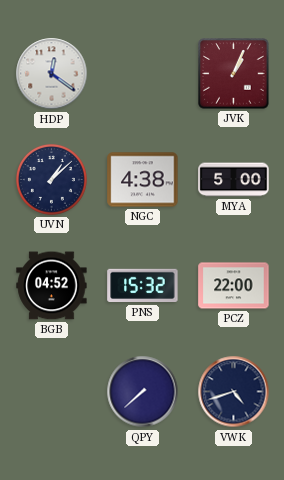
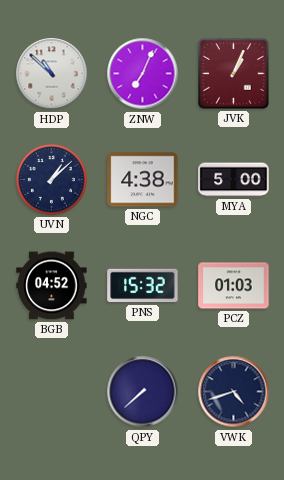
HDP: 12:21 -> 10:52 (52, 74)
ZNW: none -> 7:04 (143, 74)
PCZ: 22:00 -> 01:03 (234, 286)
